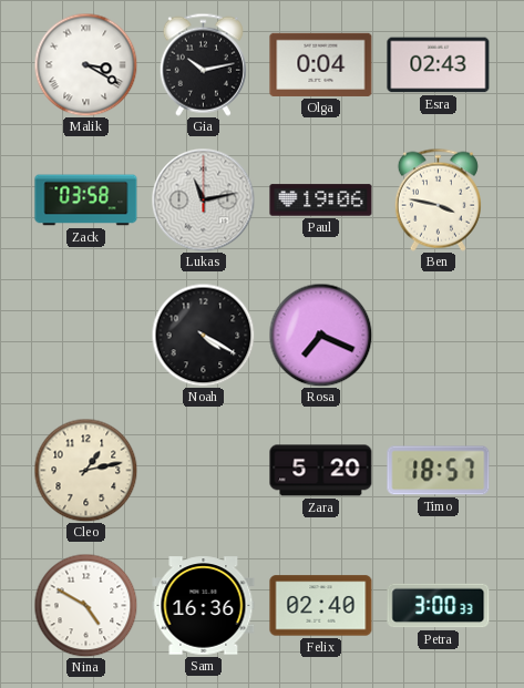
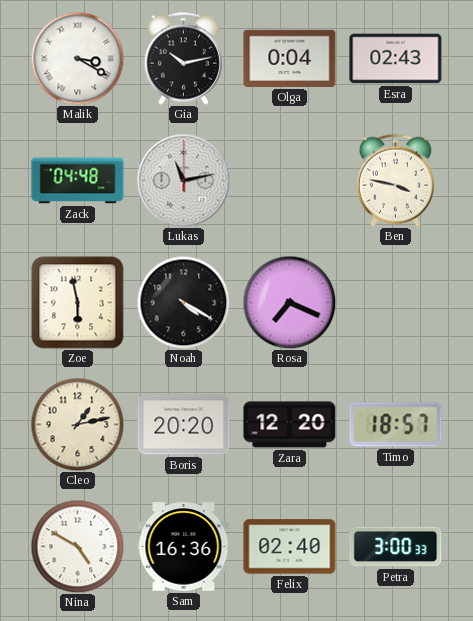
Zack: 03:58 -> 04:48 (78, 181)
Paul: 19:06 -> none (321, 201)
Zoe: none -> 5:58 (78, 303)
Boris: none -> 20:20 (184, 425)
Zara: 5:20 -> 12:20 (290, 425)
